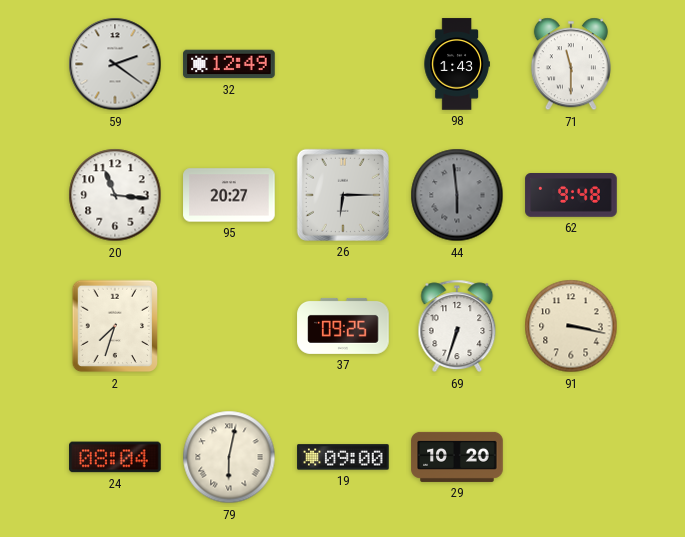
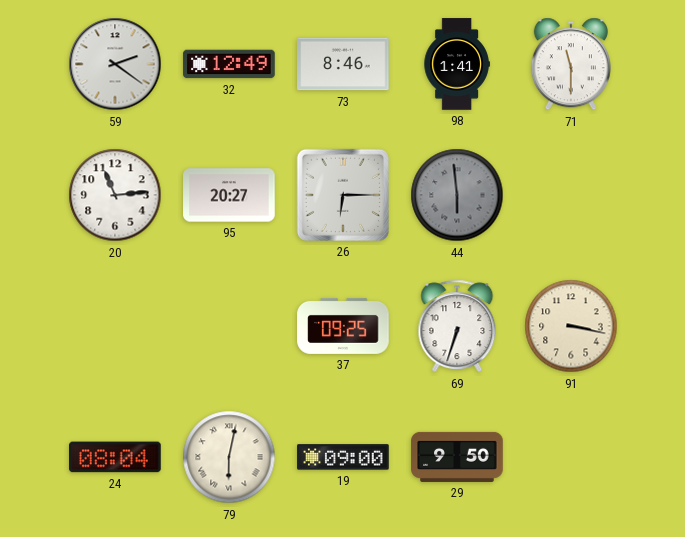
73: none -> 8:46 (343, 64)
98: 1:43 -> 1:41 (457, 64)
20: 11:16 -> 11:14 (115, 195)
62: 9:48 -> none (571, 196)
2: 7:33 -> none (115, 326)
29: 10:20 -> 9:50 (457, 457)
